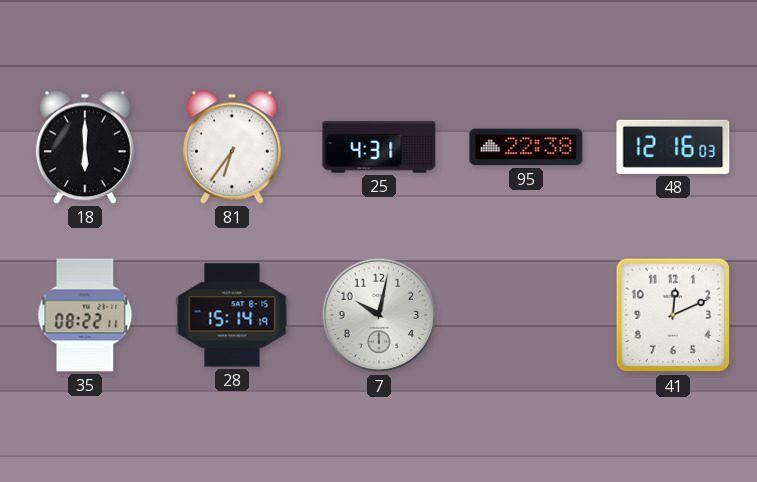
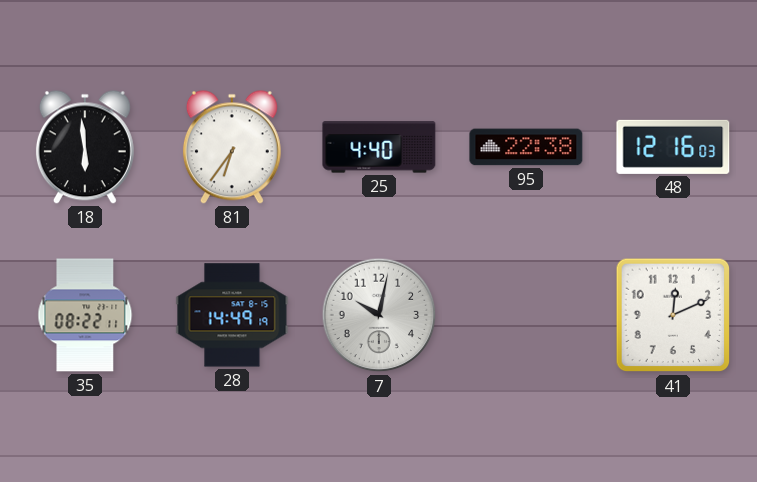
18: 6:00 -> 5:59 (85, 147)
25: 4:31 -> 4:40 (379, 147)
28: 15:14 -> 14:49 (232, 315)
